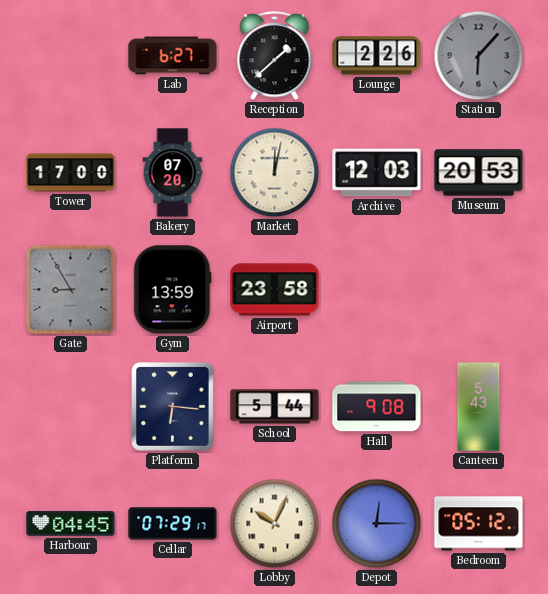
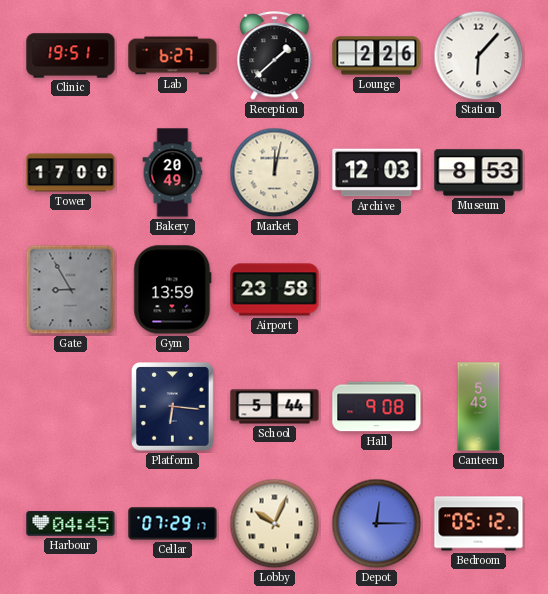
Clinic: none -> 19:51 (71, 56)
Station dial: grey -> white (479, 56)
Bakery: 07:20 -> 20:49 (173, 173)
Museum: 20:53 -> 8:53 (479, 173)
